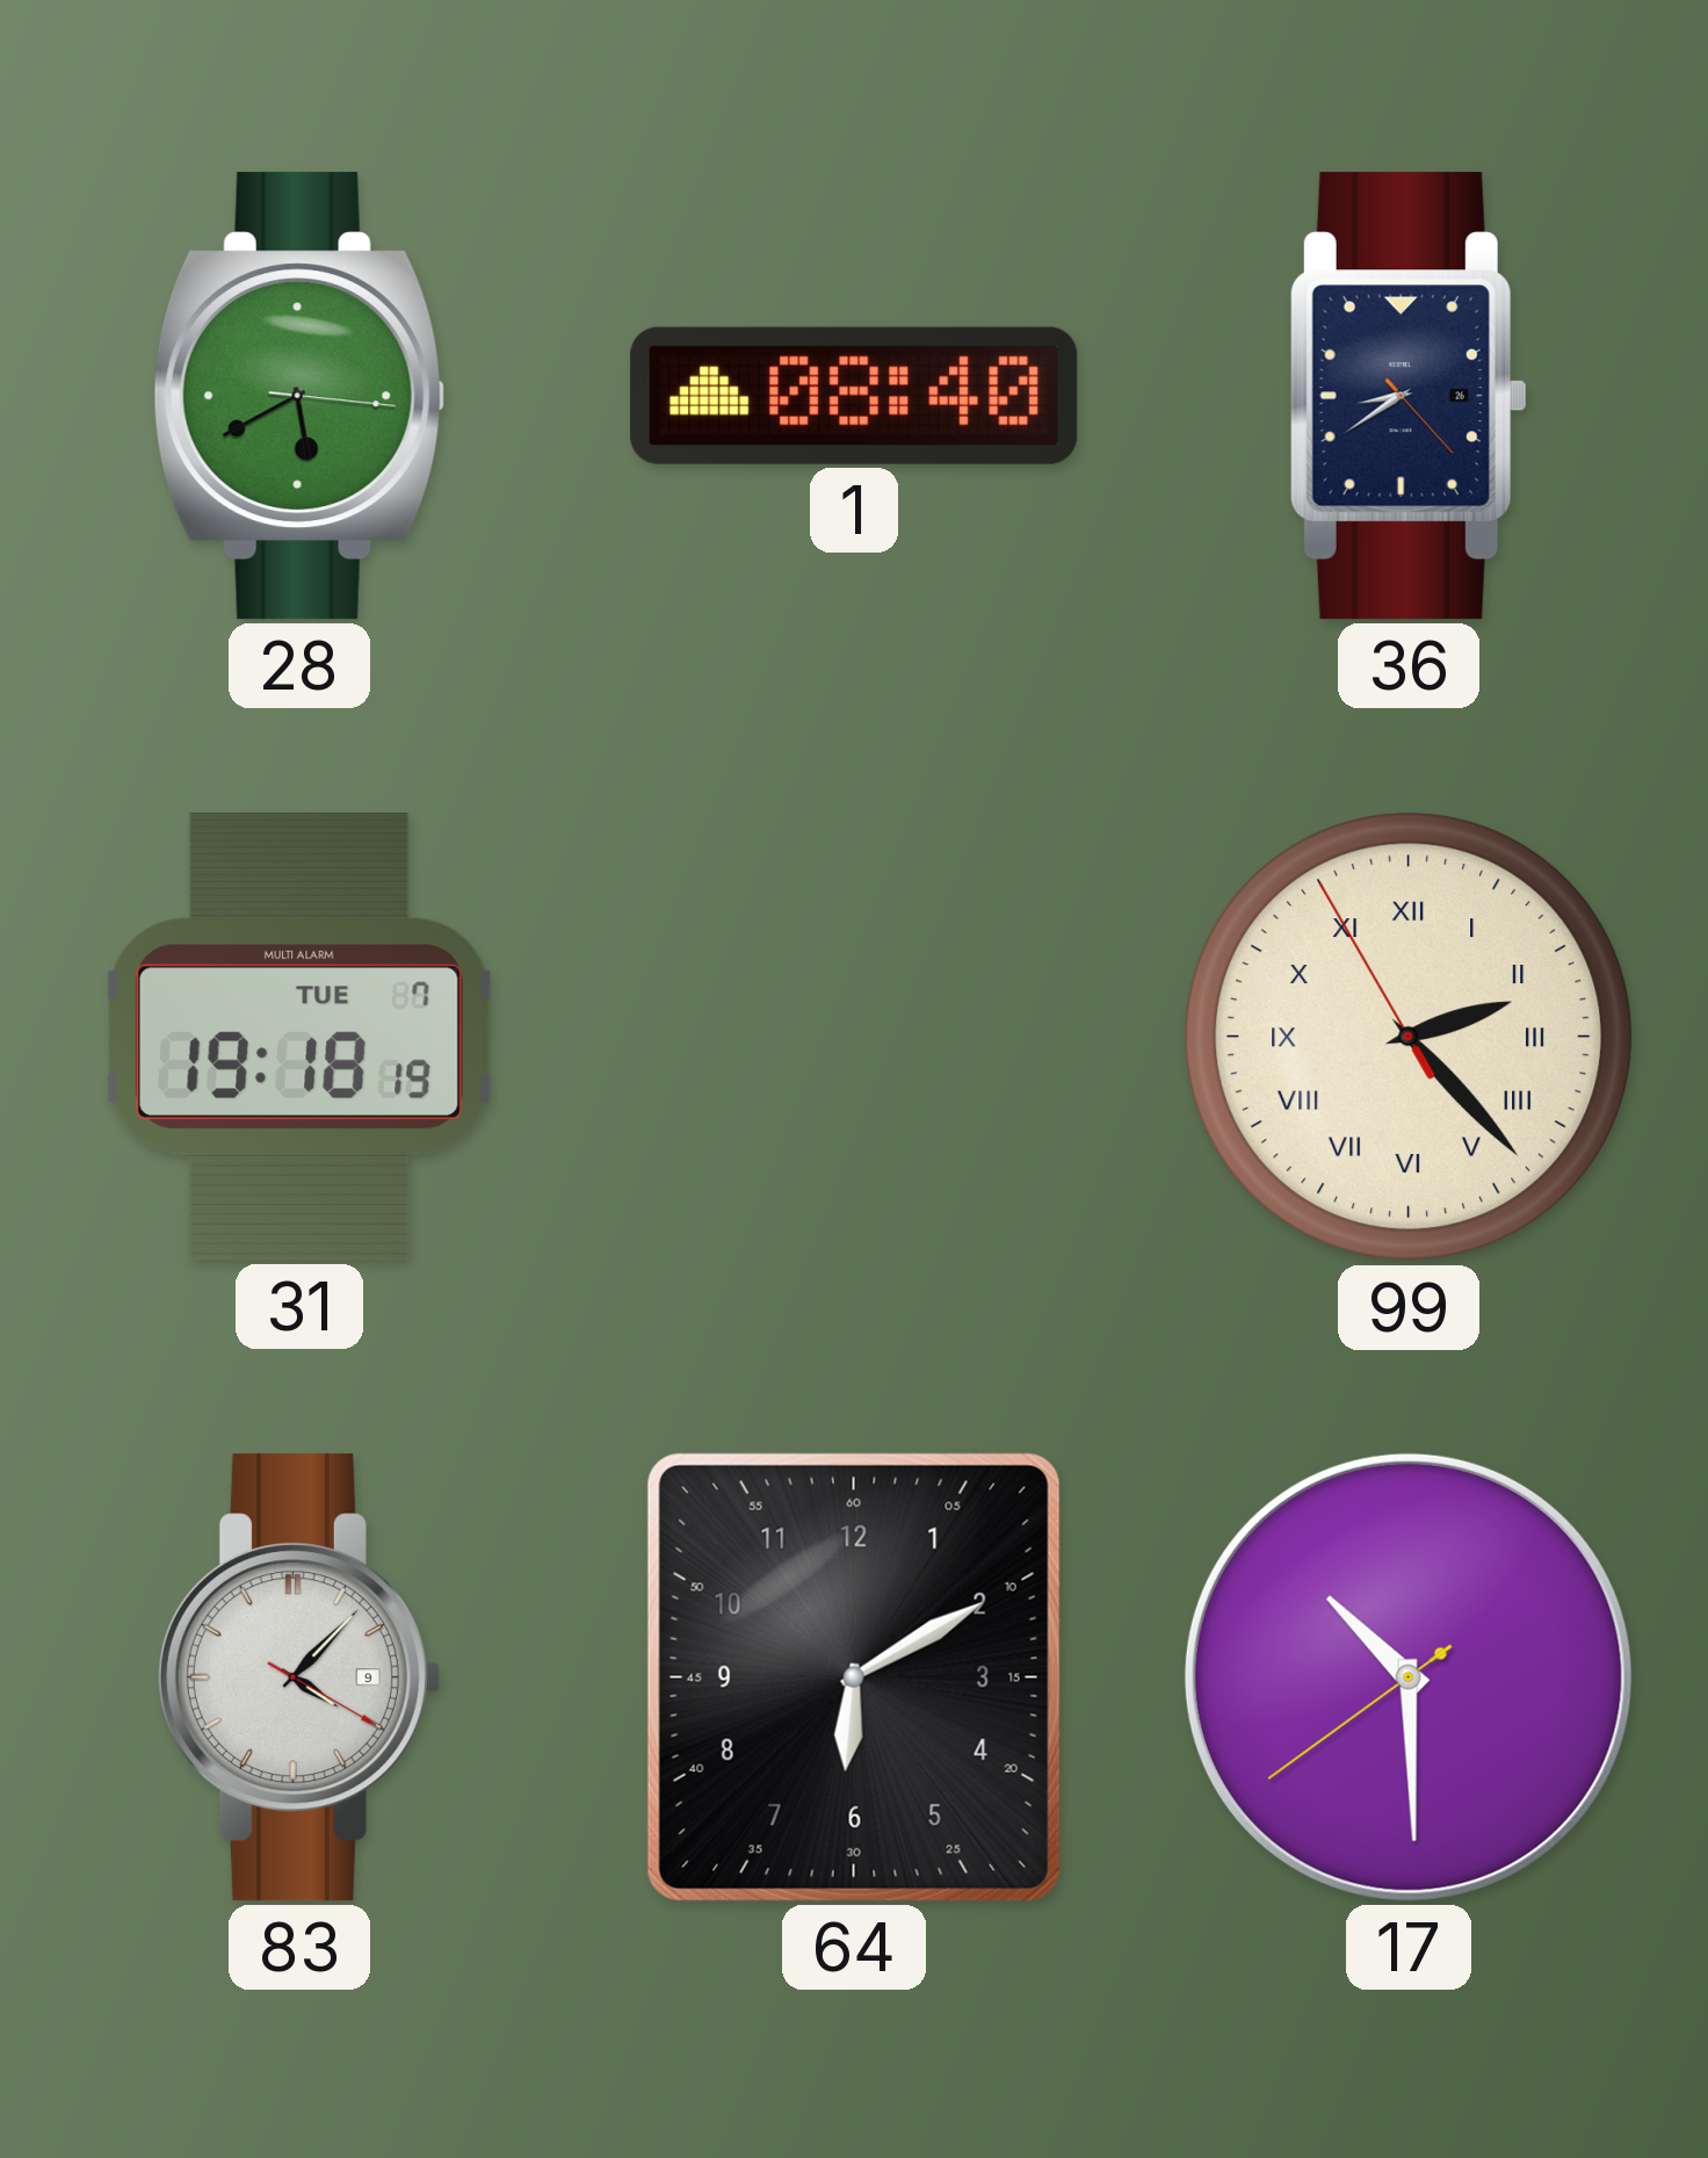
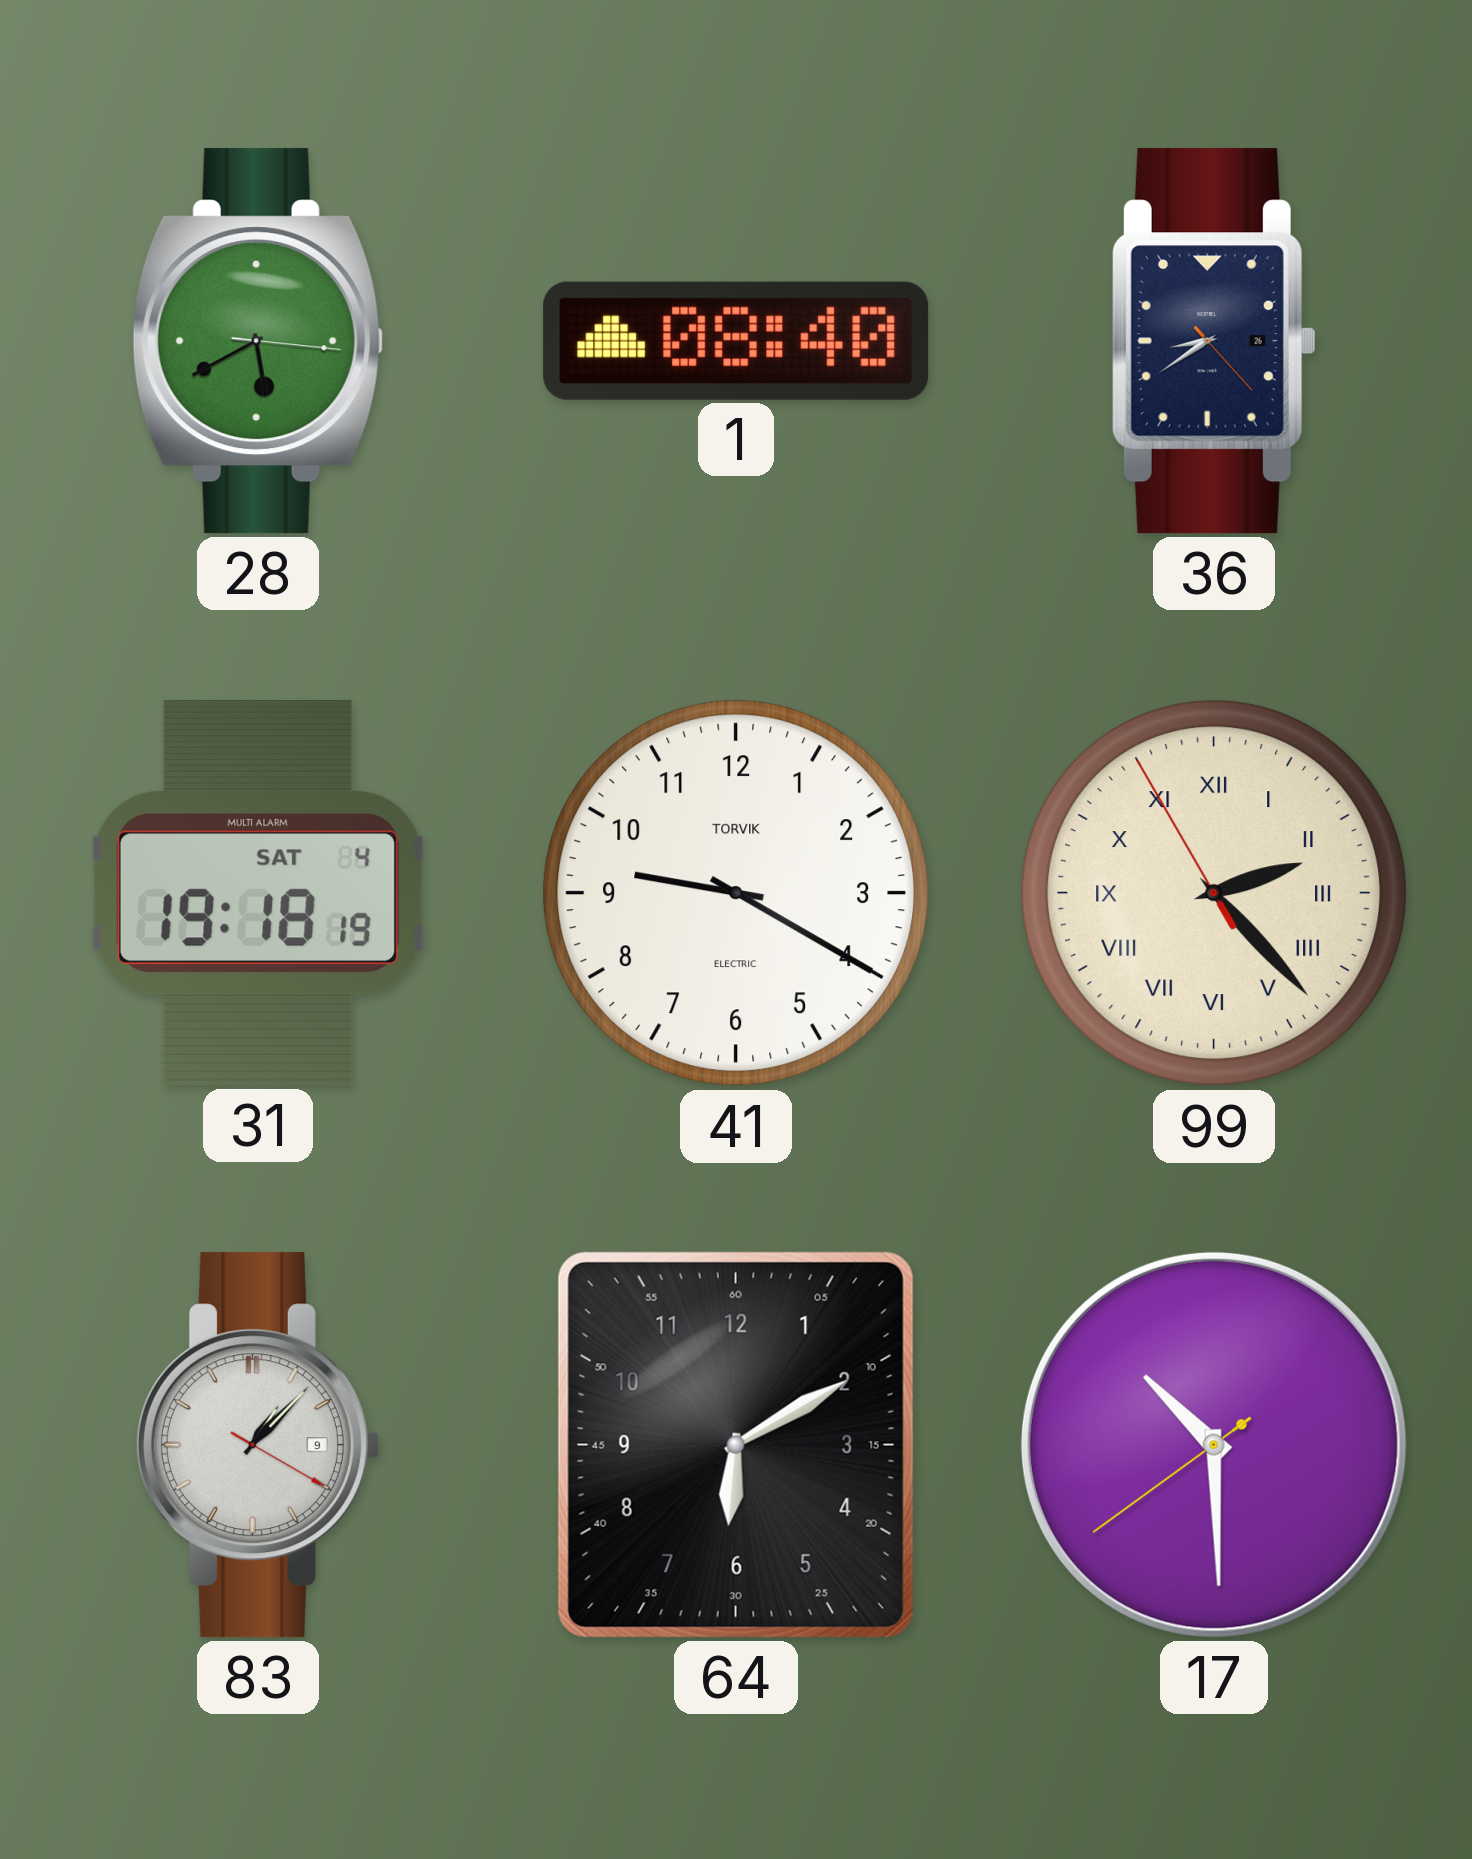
31 date: TUE 7 -> SAT 4 (258, 893)
41: none -> 9:20 (736, 893)
83: 4:07 -> 1:07 (257, 1445)
